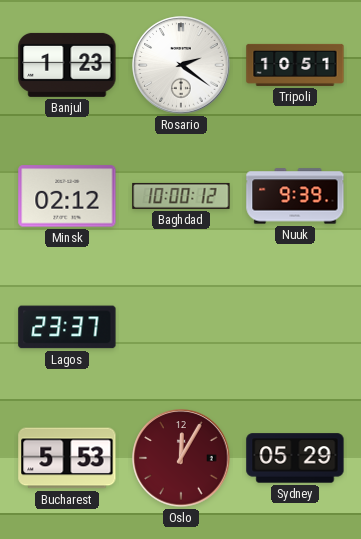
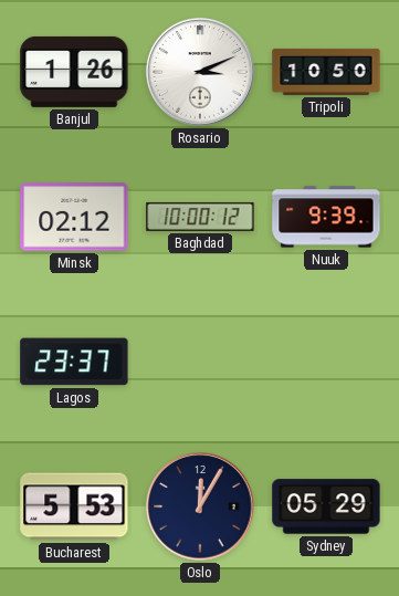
Banjul: 1:23 -> 1:26 (74, 72)
Rosario: 2:21 -> 3:11 (200, 72)
Tripoli: 10:51 -> 10:50 (326, 72)
Oslo dial: burgundy -> navy (200, 506)
